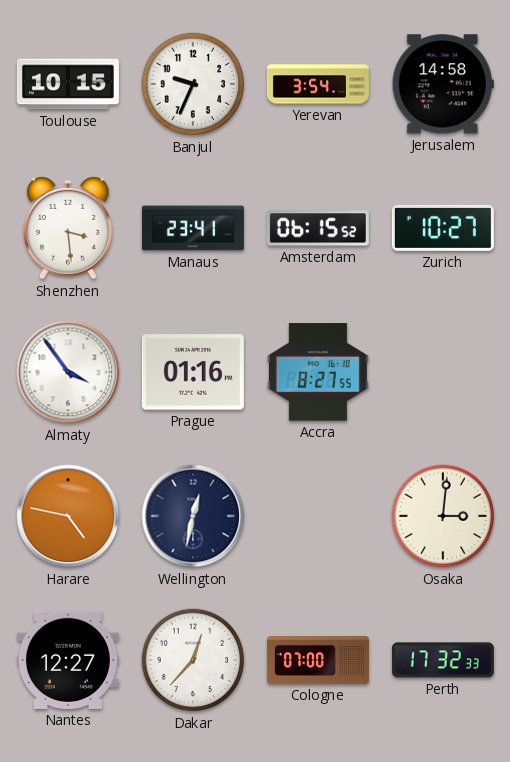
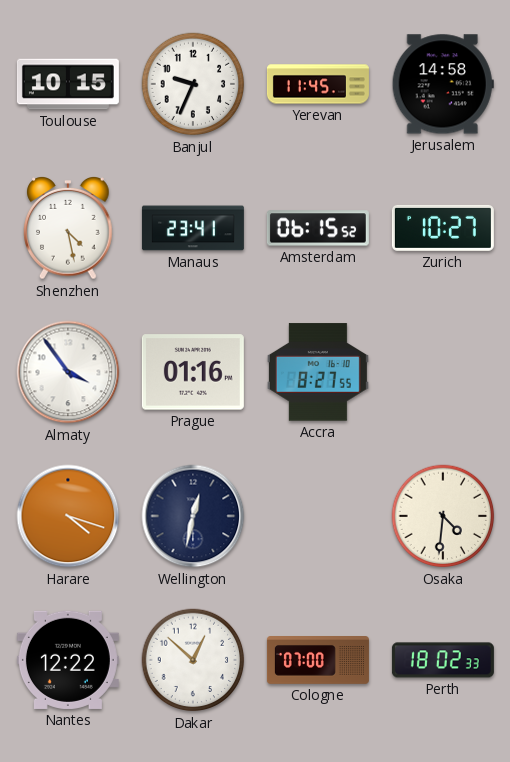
Yerevan: 3:54 -> 11:45 (318, 84)
Shenzhen: 3:29 -> 4:28 (68, 229)
Harare: 4:47 -> 4:18 (68, 516)
Osaka: 3:01 -> 4:31 (443, 516)
Nantes: 12:27 -> 12:22 (68, 660)
Dakar: 12:37 -> 12:52 (193, 660)
Perth: 17:32 -> 18:02 (443, 660)
